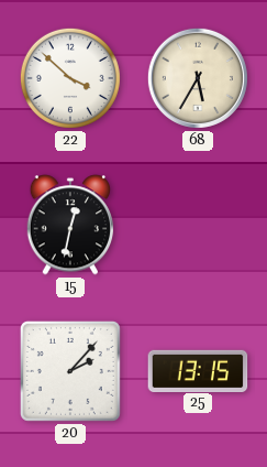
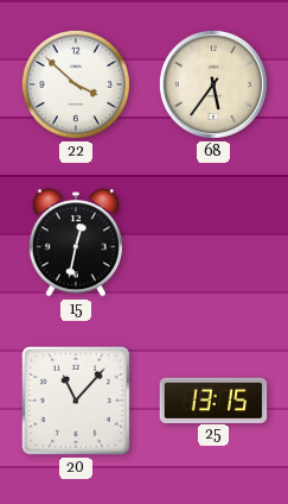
68: 5:35 -> 5:36 (213, 84)
20: 2:07 -> 11:07 (76, 401)
